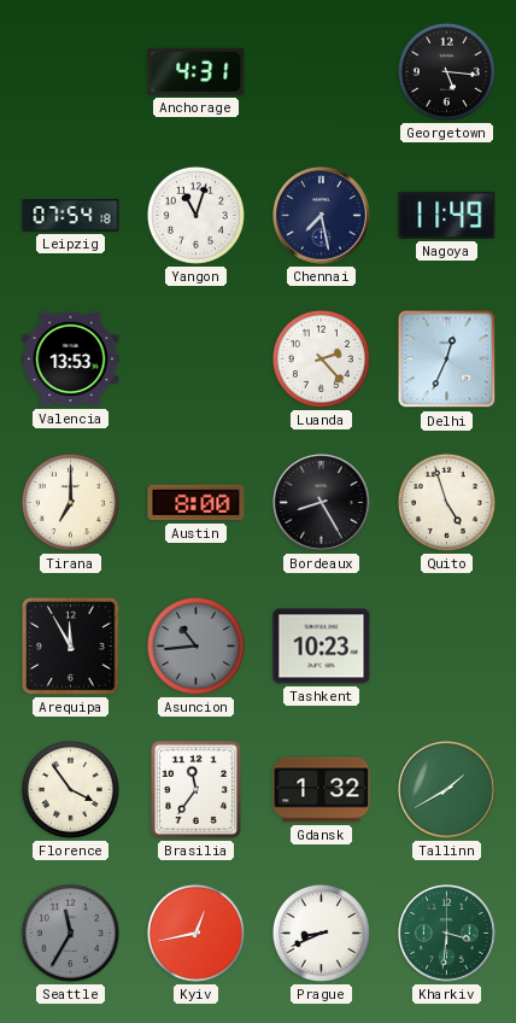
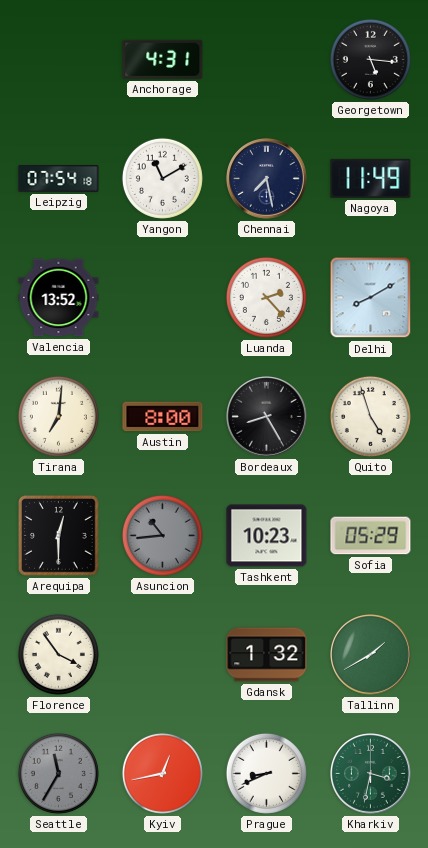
Yangon: 11:03 -> 11:10 (162, 178)
Valencia: 13:53 -> 13:52 (59, 298)
Delhi: 12:34 -> 8:10 (371, 298)
Tirana: 7:00 -> 7:01 (58, 416)
Arequipa: 11:55 -> 12:30 (59, 536)
Sofia: none -> 05:29 (371, 536)
Brasilia: 11:36 -> none (195, 789)
Kharkiv: 3:31 -> 3:32 (371, 774)
